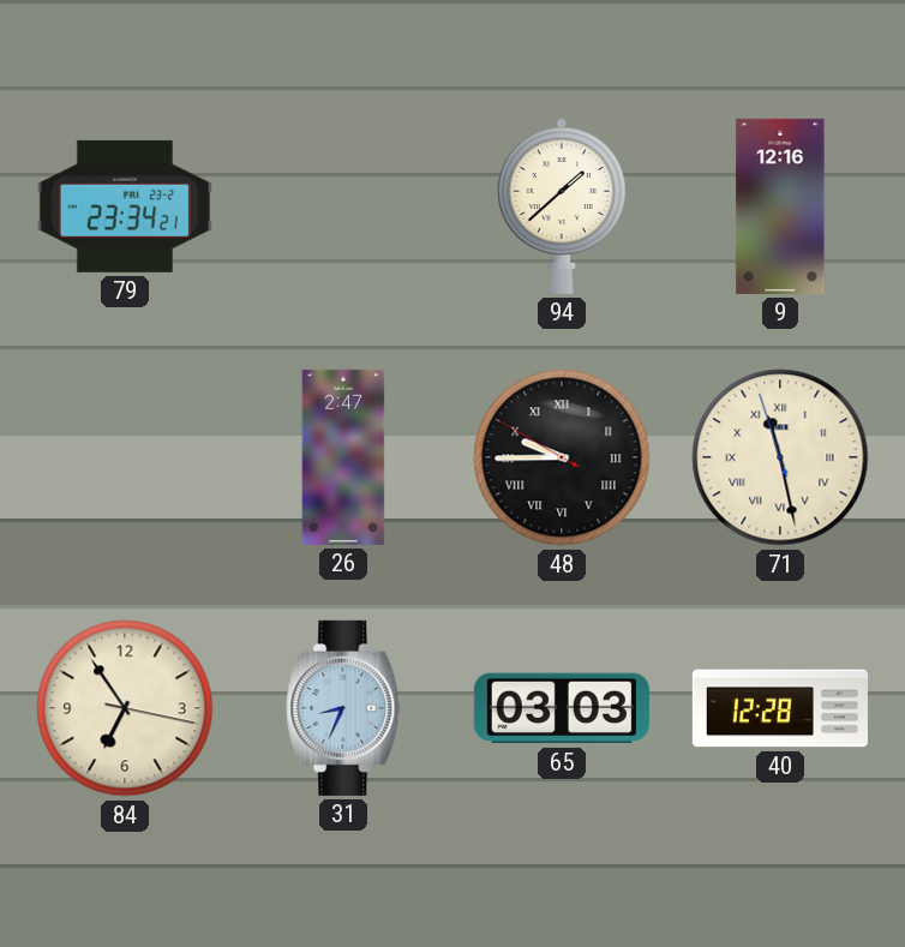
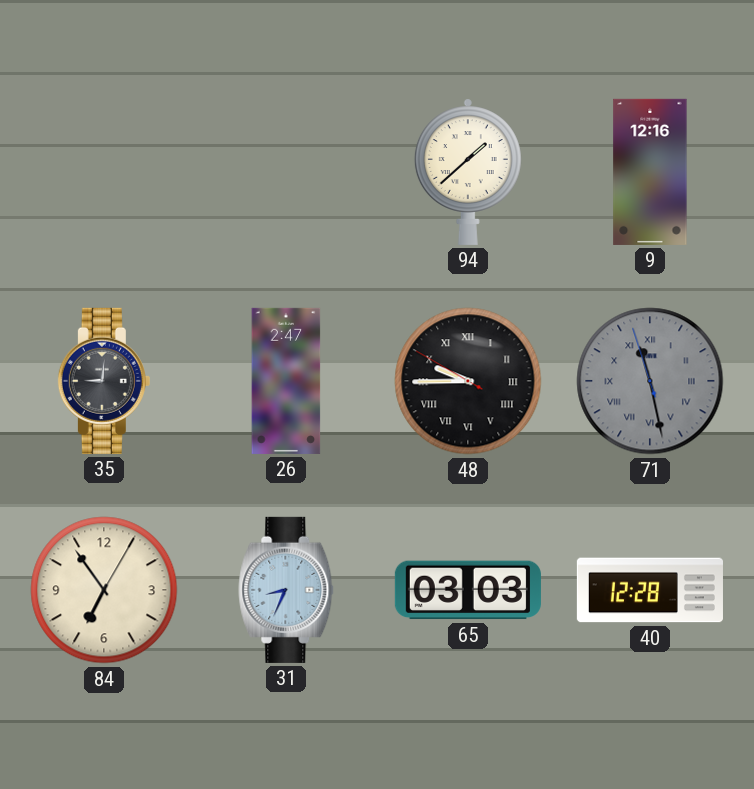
79: 23:34 -> none (125, 206)
35: none -> 9:01 (104, 381)
71 dial: cream -> grey (650, 381)
84: 6:54:17 -> 6:54:05 (104, 590)
